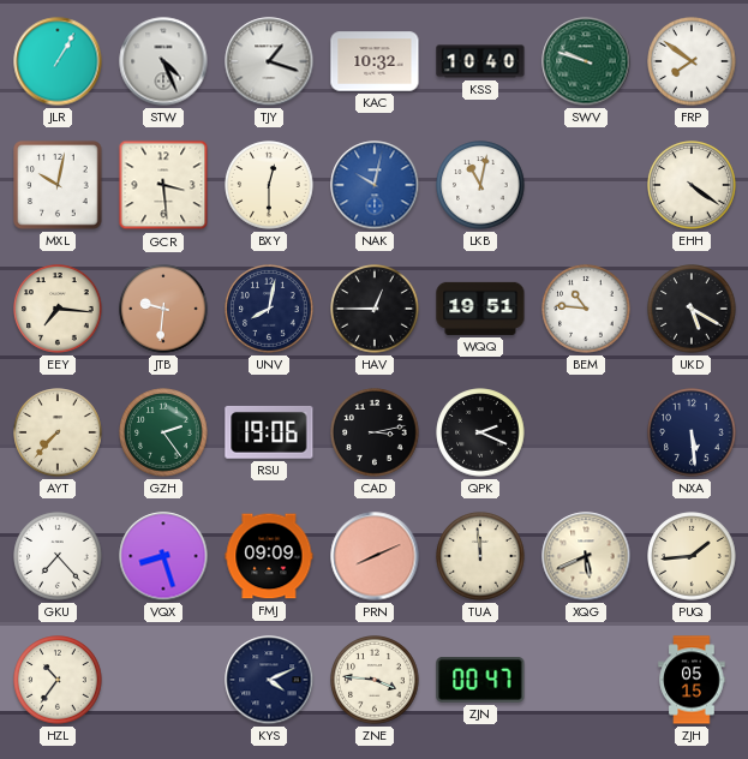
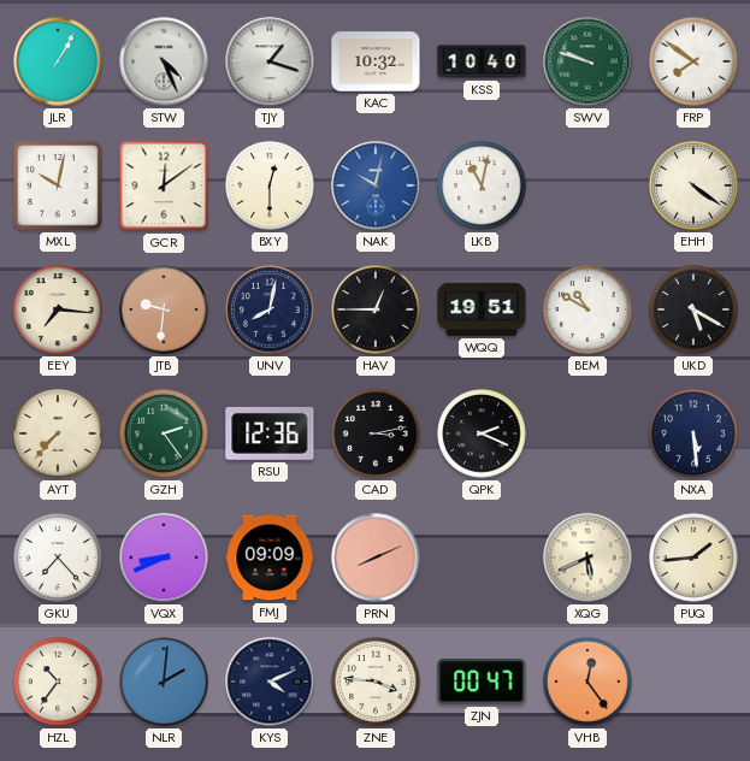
GCR: 3:29 -> 12:09 (164, 185)
BEM: 10:46 -> 10:50 (587, 309)
RSU: 19:06 -> 12:36 (270, 433)
VQX: 8:27 -> 8:41 (164, 558)
TUA: 11:59 -> none (480, 556)
NLR: none -> 2:01 (164, 682)
VHB: none -> 12:24 (587, 682)
ZJH: 05:15 -> none (692, 680)
